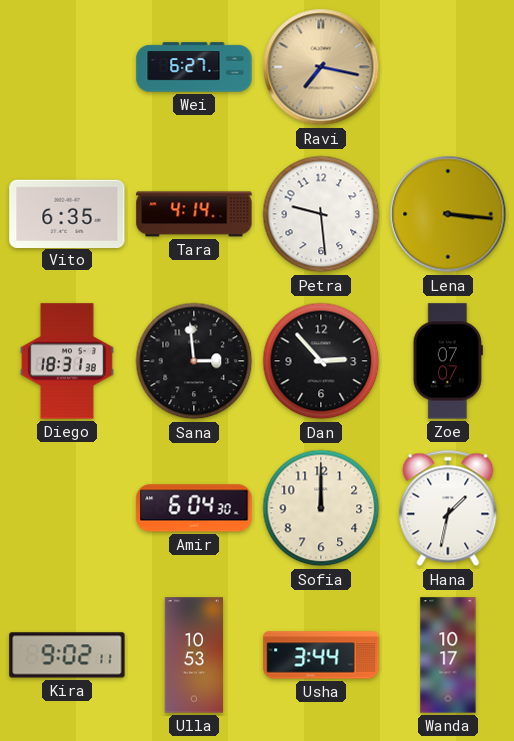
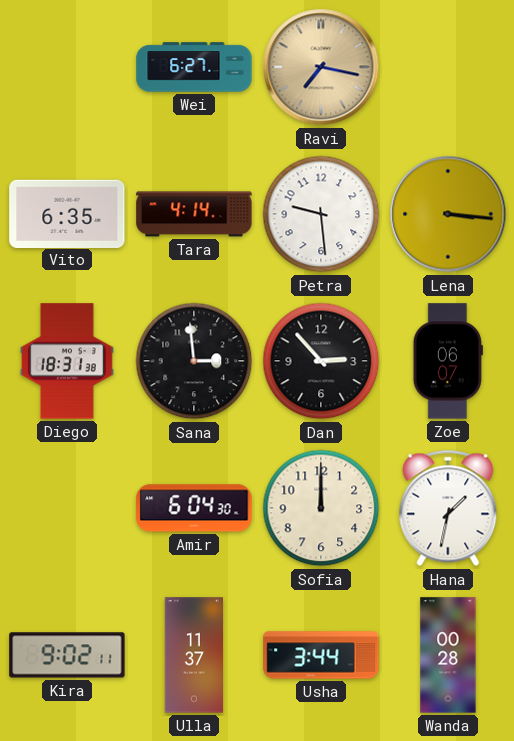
Zoe: 07:07 -> 06:07 (448, 361)
Ulla: 10:53 -> 11:37 (193, 655)
Wanda: 10:17 -> 00:28 (448, 655)
